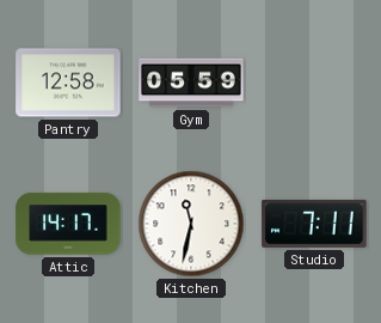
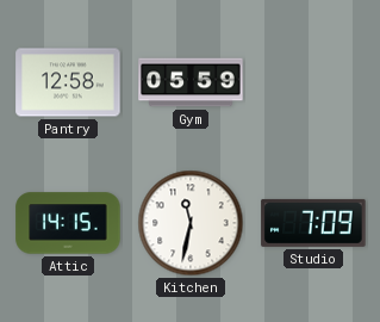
Attic: 14:17 -> 14:15 (68, 223)
Studio: 7:11 -> 7:09 (313, 223)
